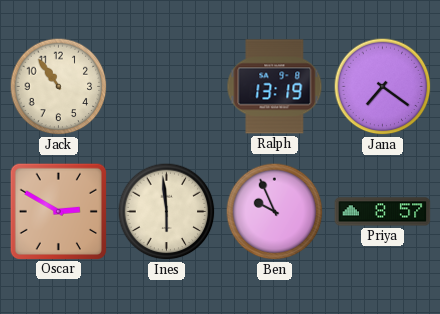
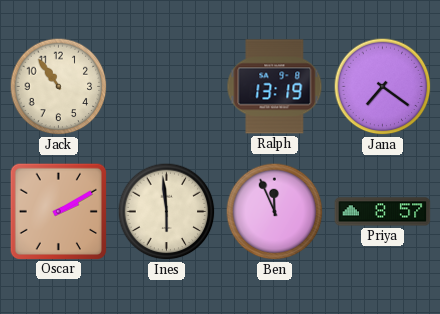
Oscar: 2:50 -> 2:10 (58, 211)
Ben: 9:56 -> 11:56 (275, 212)
